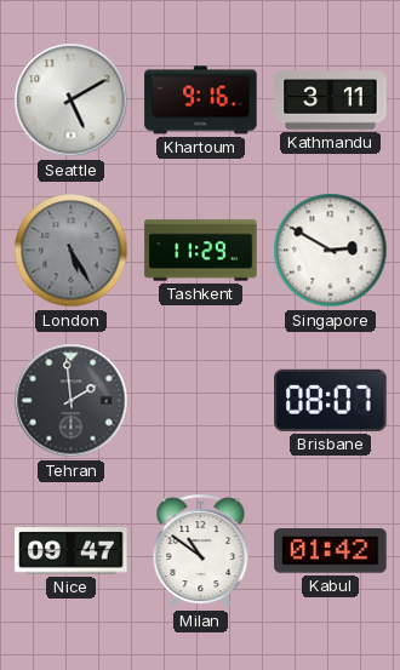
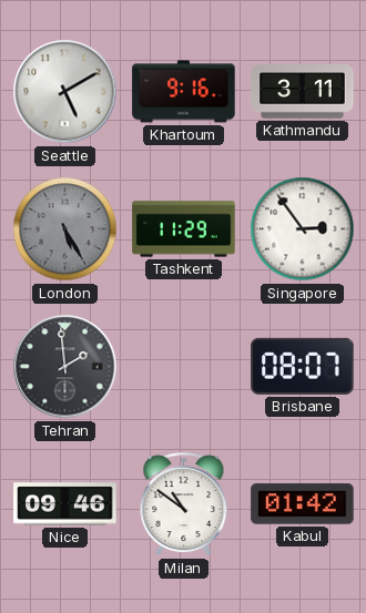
Singapore: 2:50 -> 2:54 (303, 229)
Nice: 09:47 -> 09:46 (65, 504)
